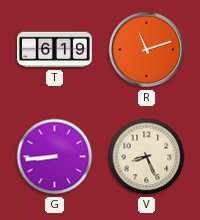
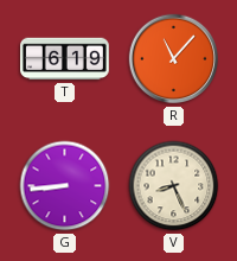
R: 11:12 -> 11:07 (174, 59)
